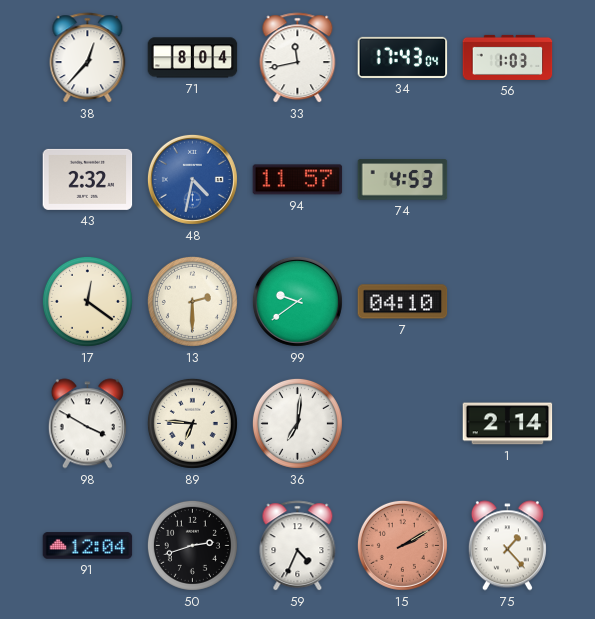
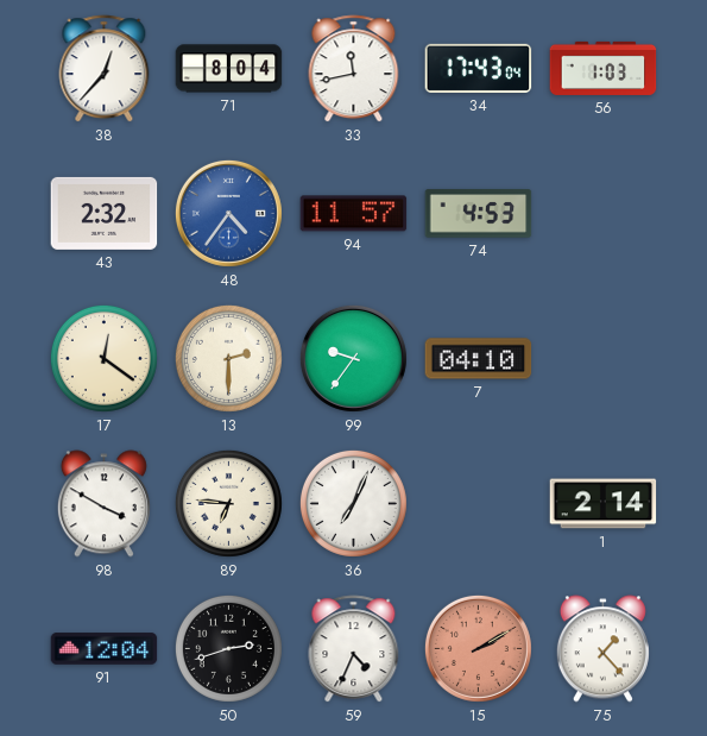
48: 4:32 -> 4:36 (228, 213)
99: 9:39 -> 9:36 (353, 358)
36: 7:01 -> 7:04 (353, 503)
